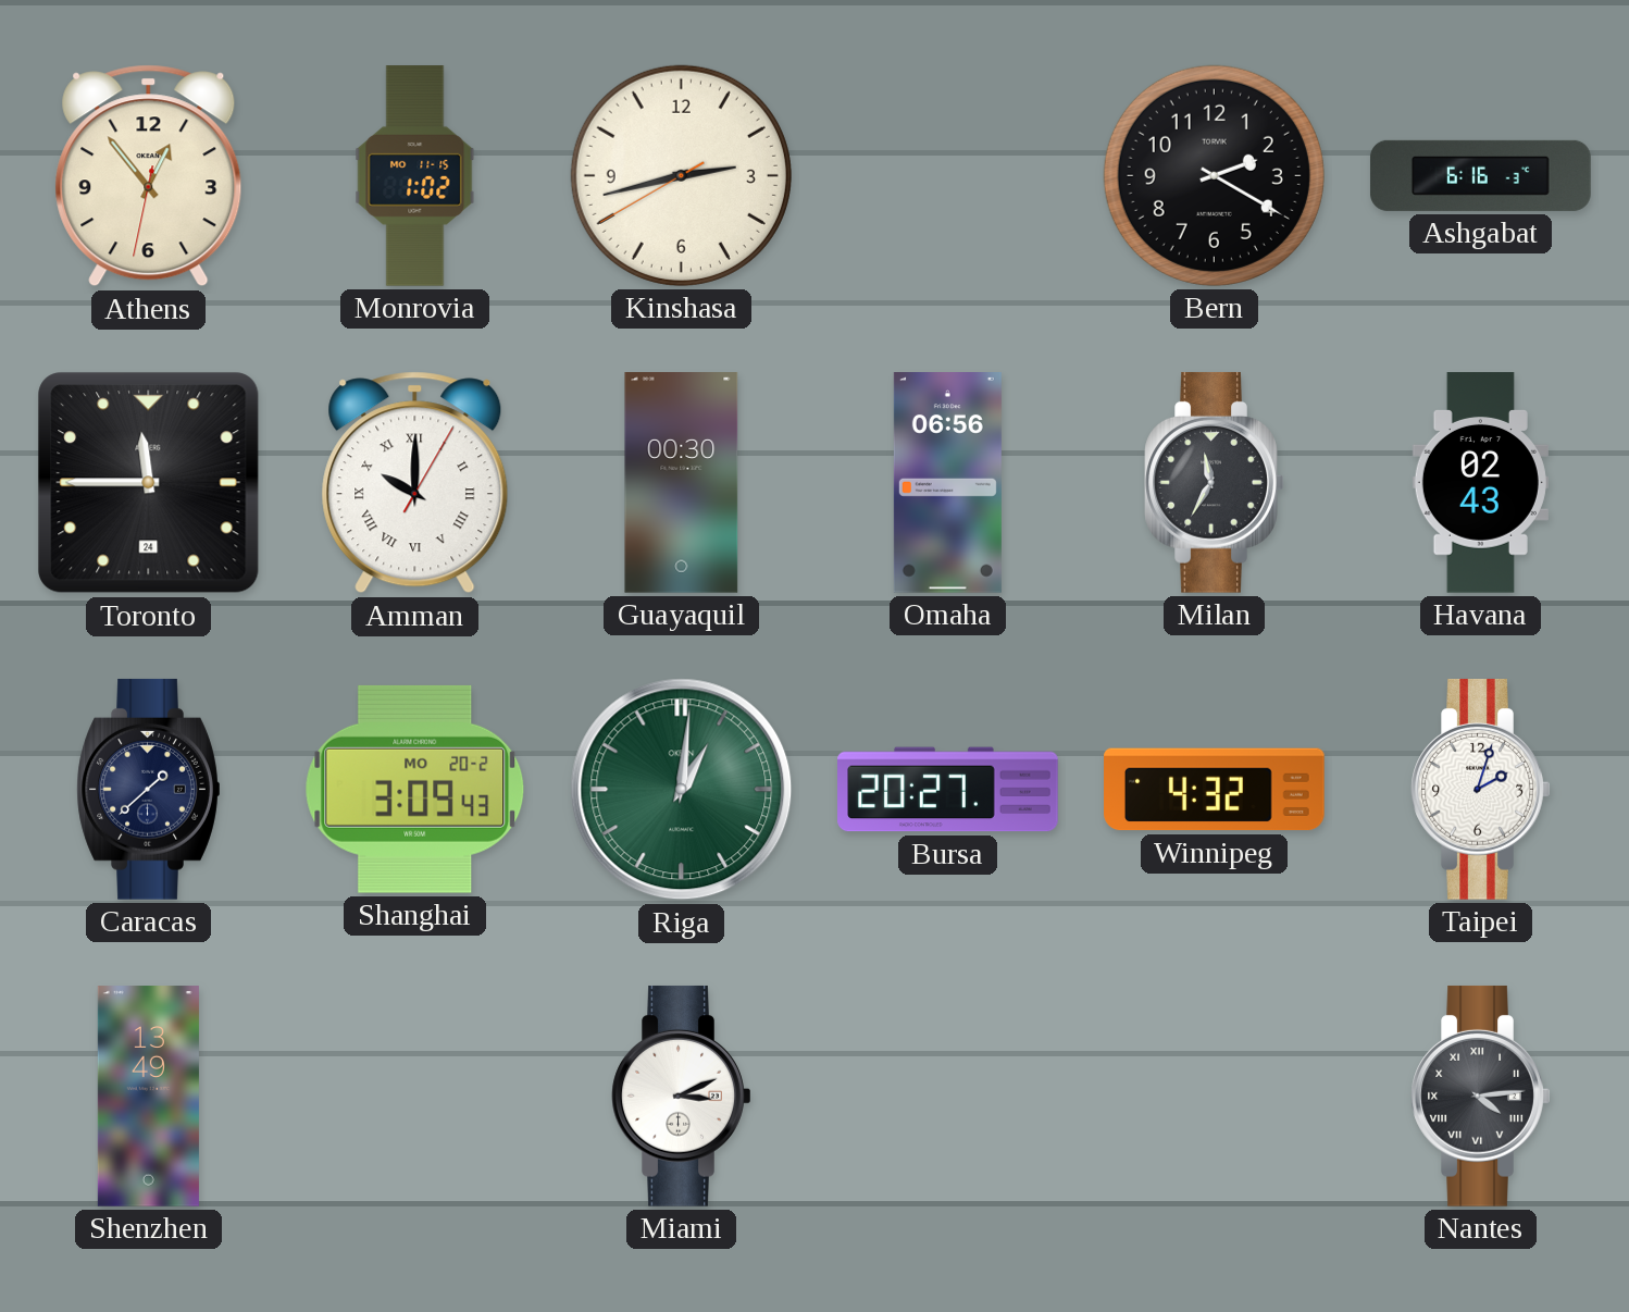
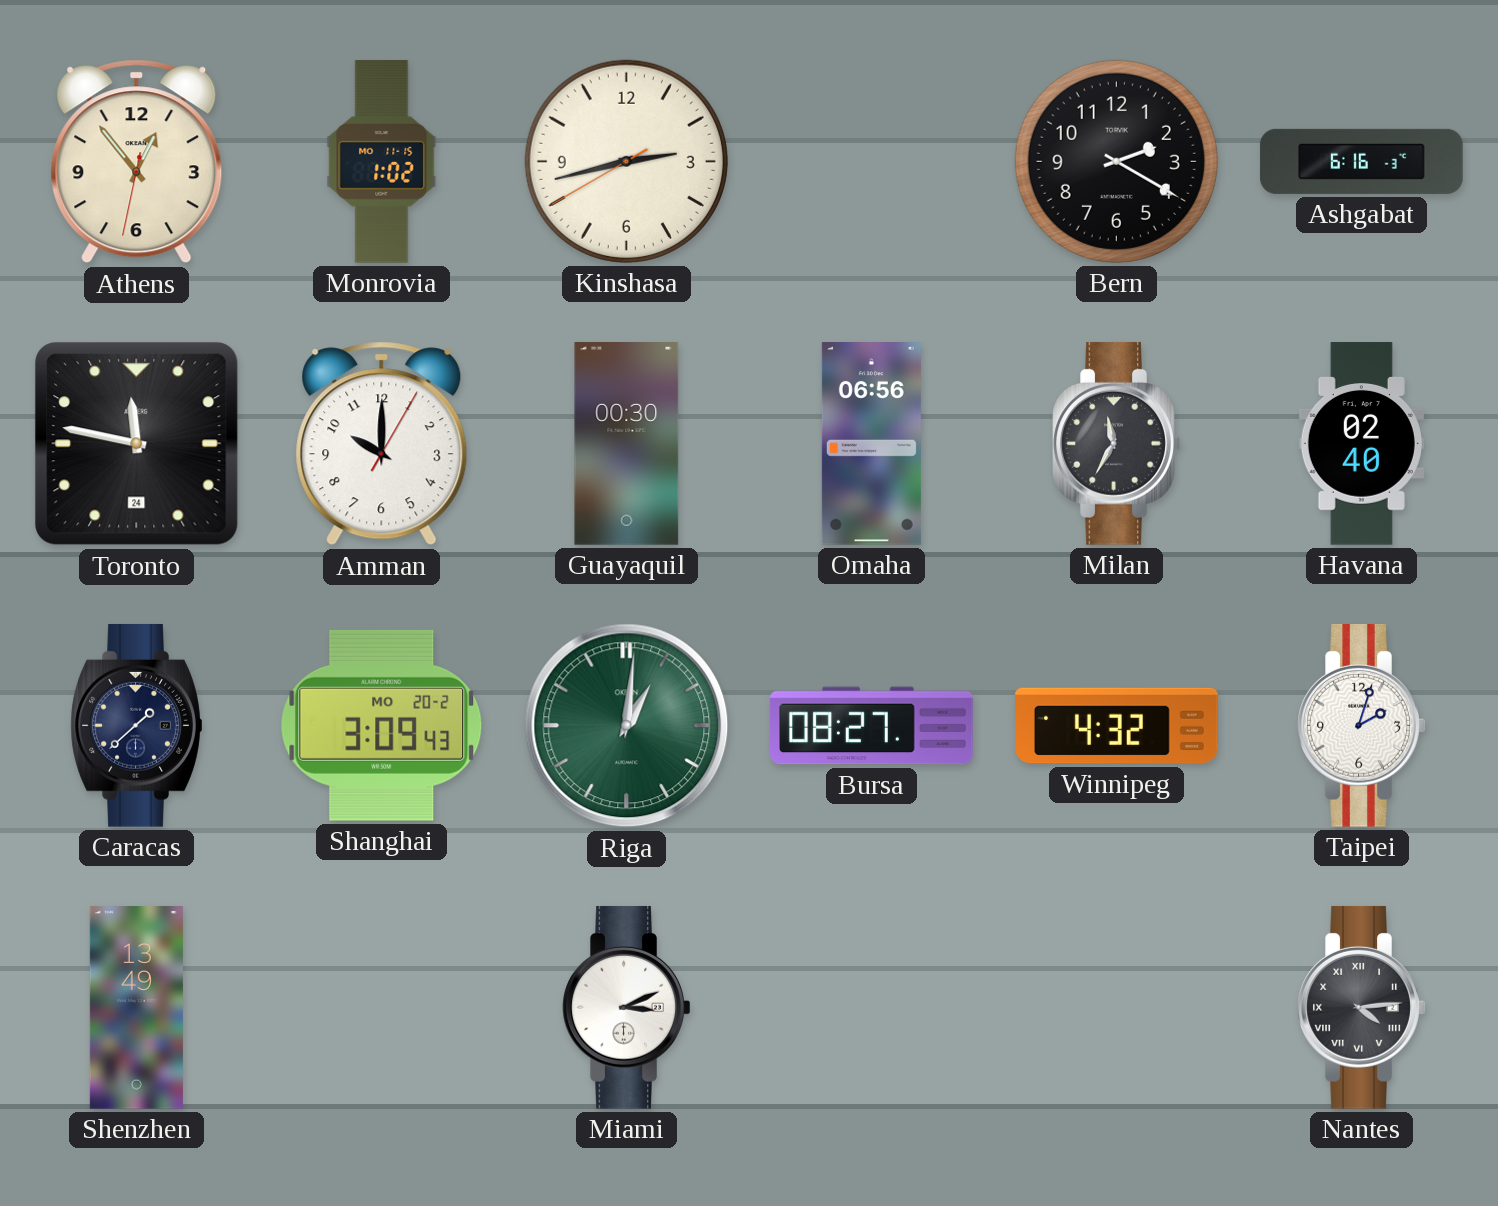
Toronto: 11:45 -> 11:47 (137, 444)
Amman numerals: Roman -> Arabic (382, 444)
Havana: 02:43 -> 02:40 (1361, 444)
Bursa: 20:27 -> 08:27 (872, 726)
